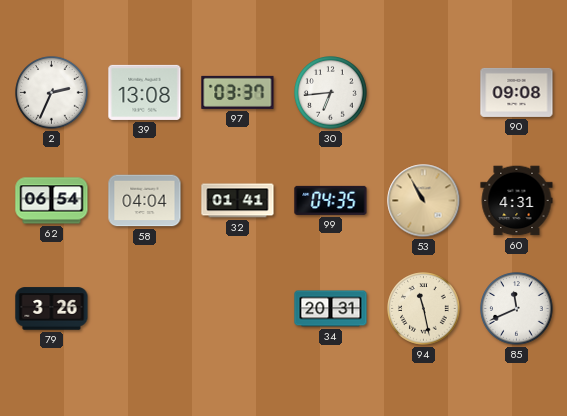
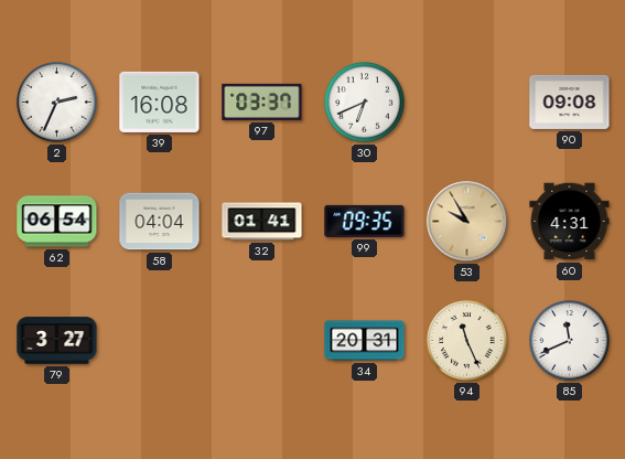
39: 13:08 -> 16:08 (160, 102)
30: 6:44 -> 6:41 (365, 103)
99: 04:35 -> 09:35 (365, 221)
53: 10:55 -> 9:55 (467, 222)
79: 3:26 -> 3:27 (57, 341)
94: 11:28 -> 11:26 (467, 341)
